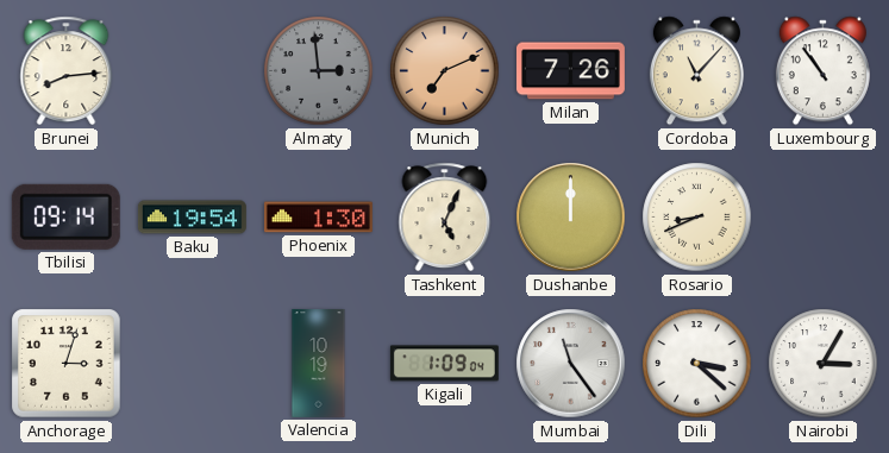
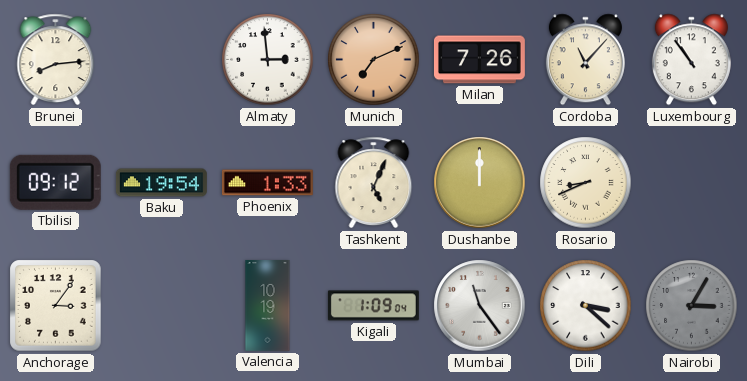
Almaty dial: grey -> white (268, 60)
Tbilisi: 09:14 -> 09:12 (55, 182)
Phoenix: 1:30 -> 1:33 (267, 183)
Anchorage: 3:03 -> 3:06 (56, 306)
Nairobi dial: white -> grey (692, 306)
